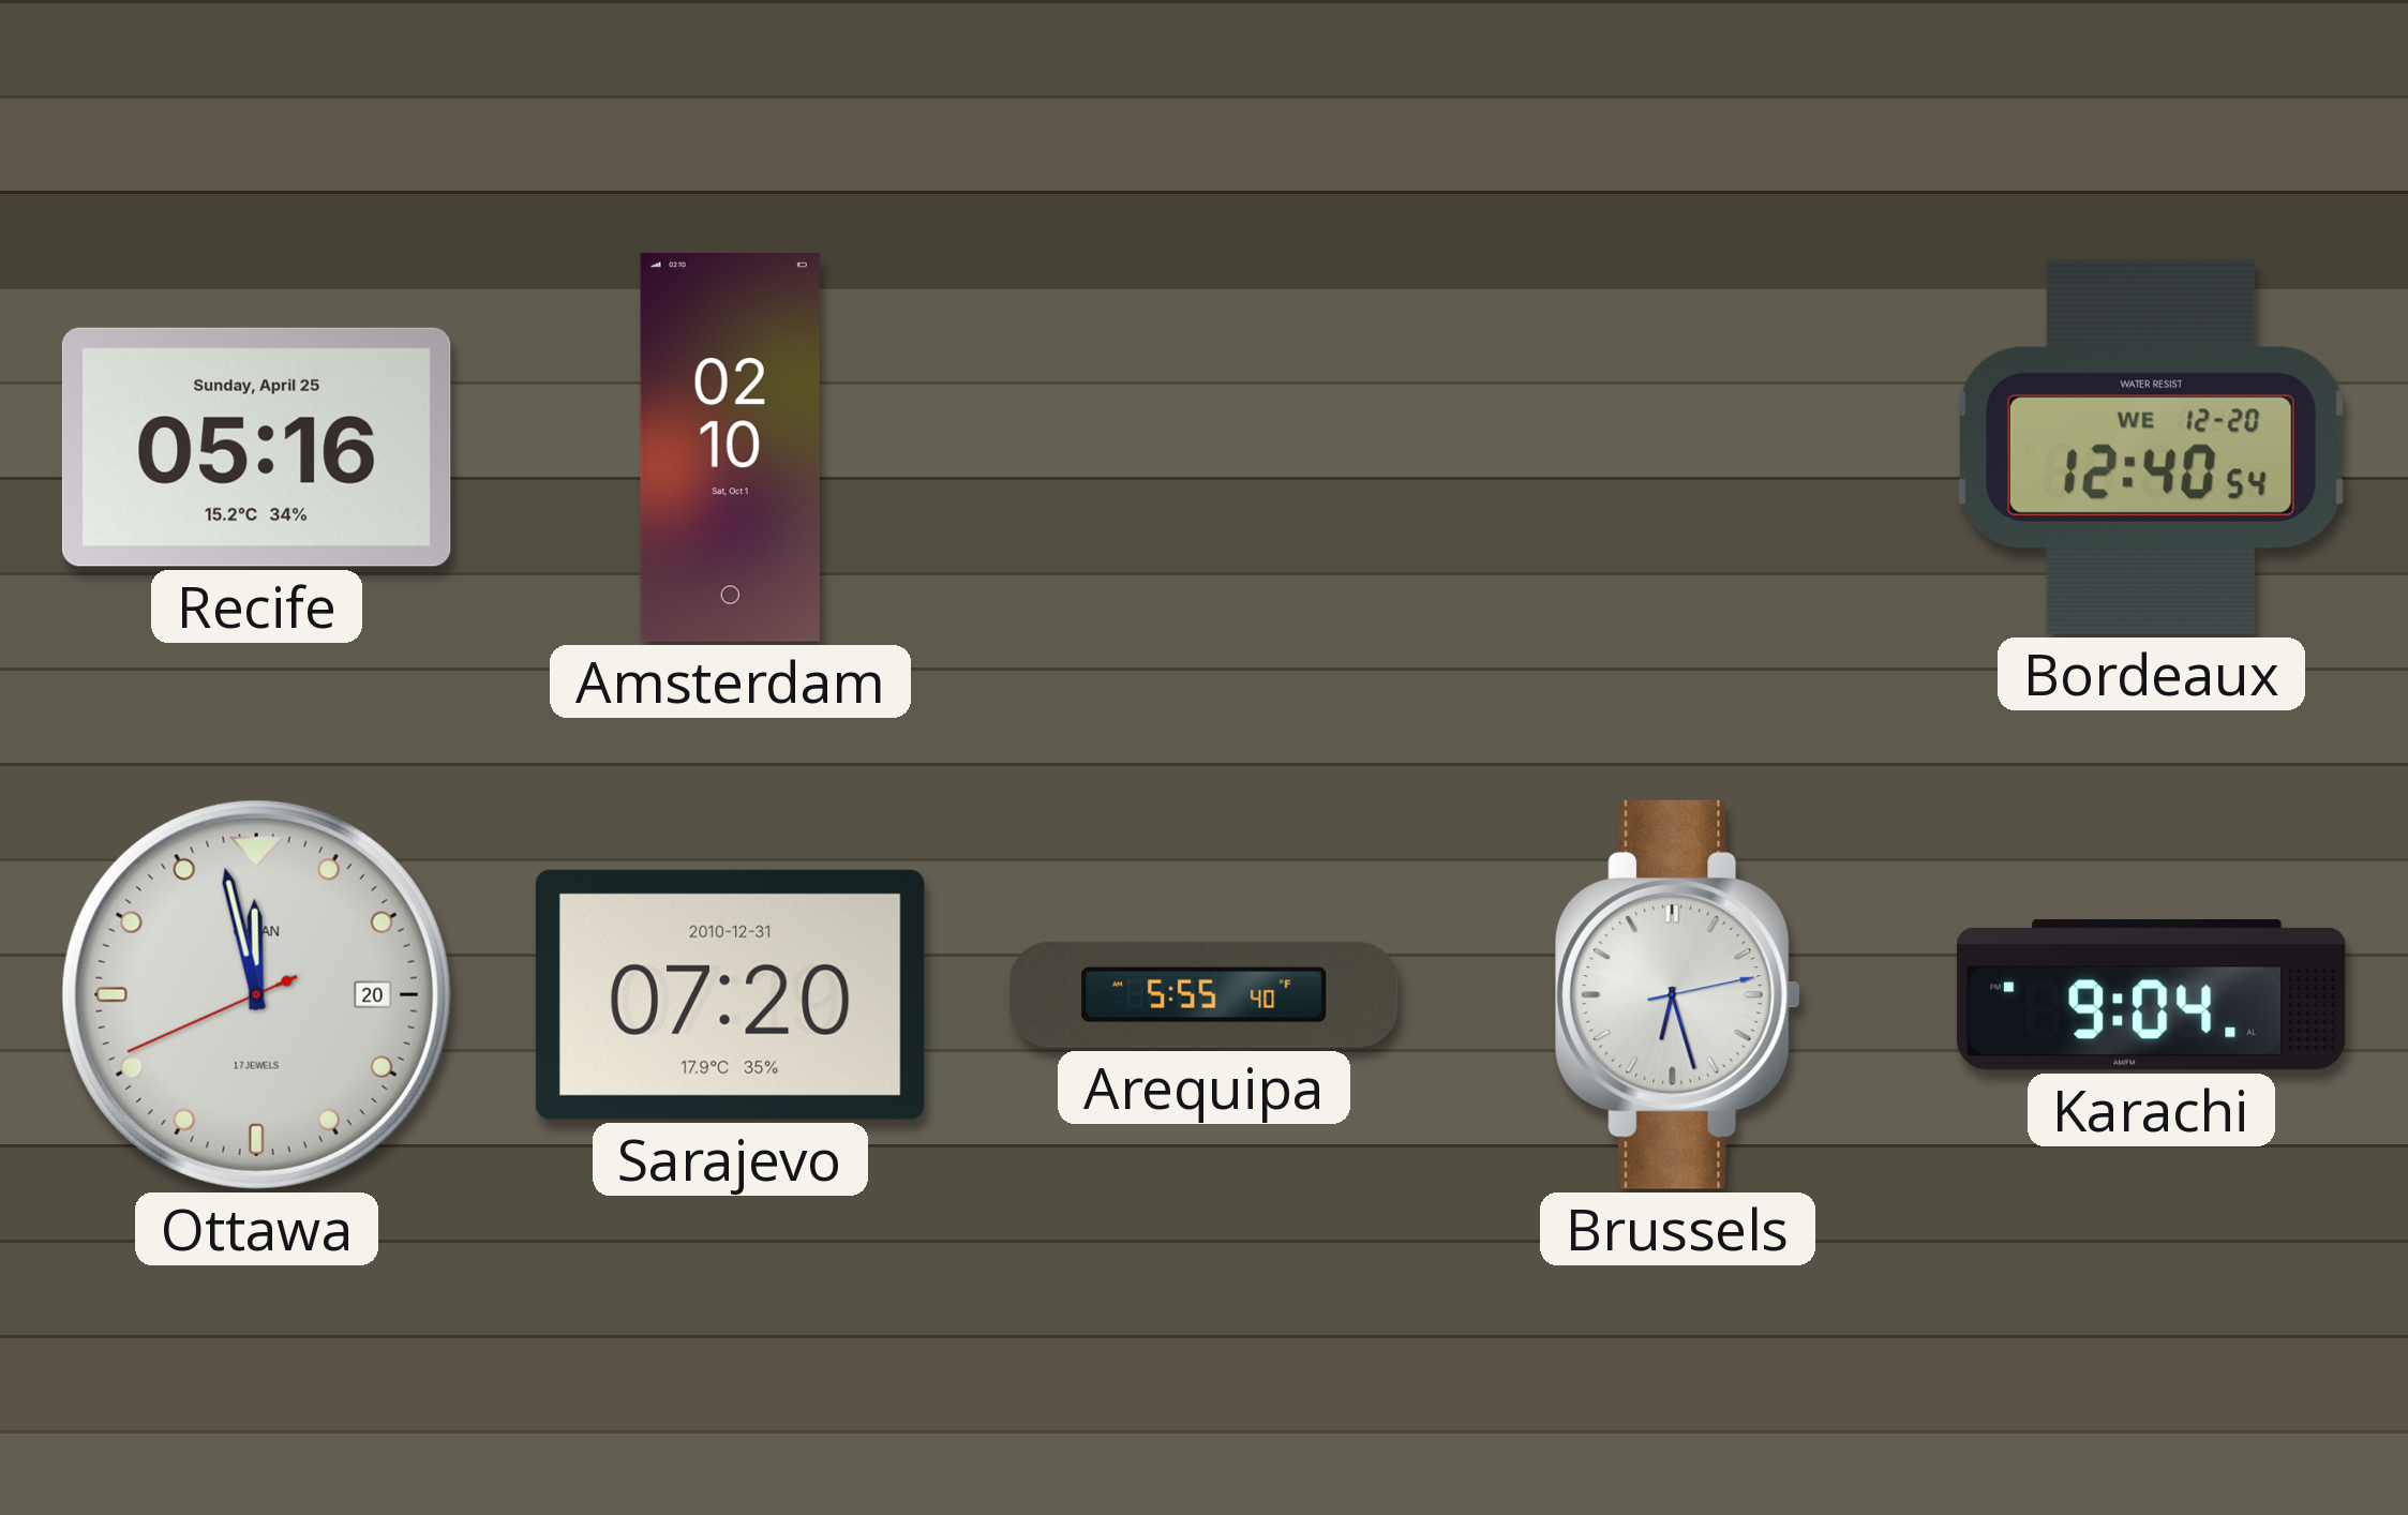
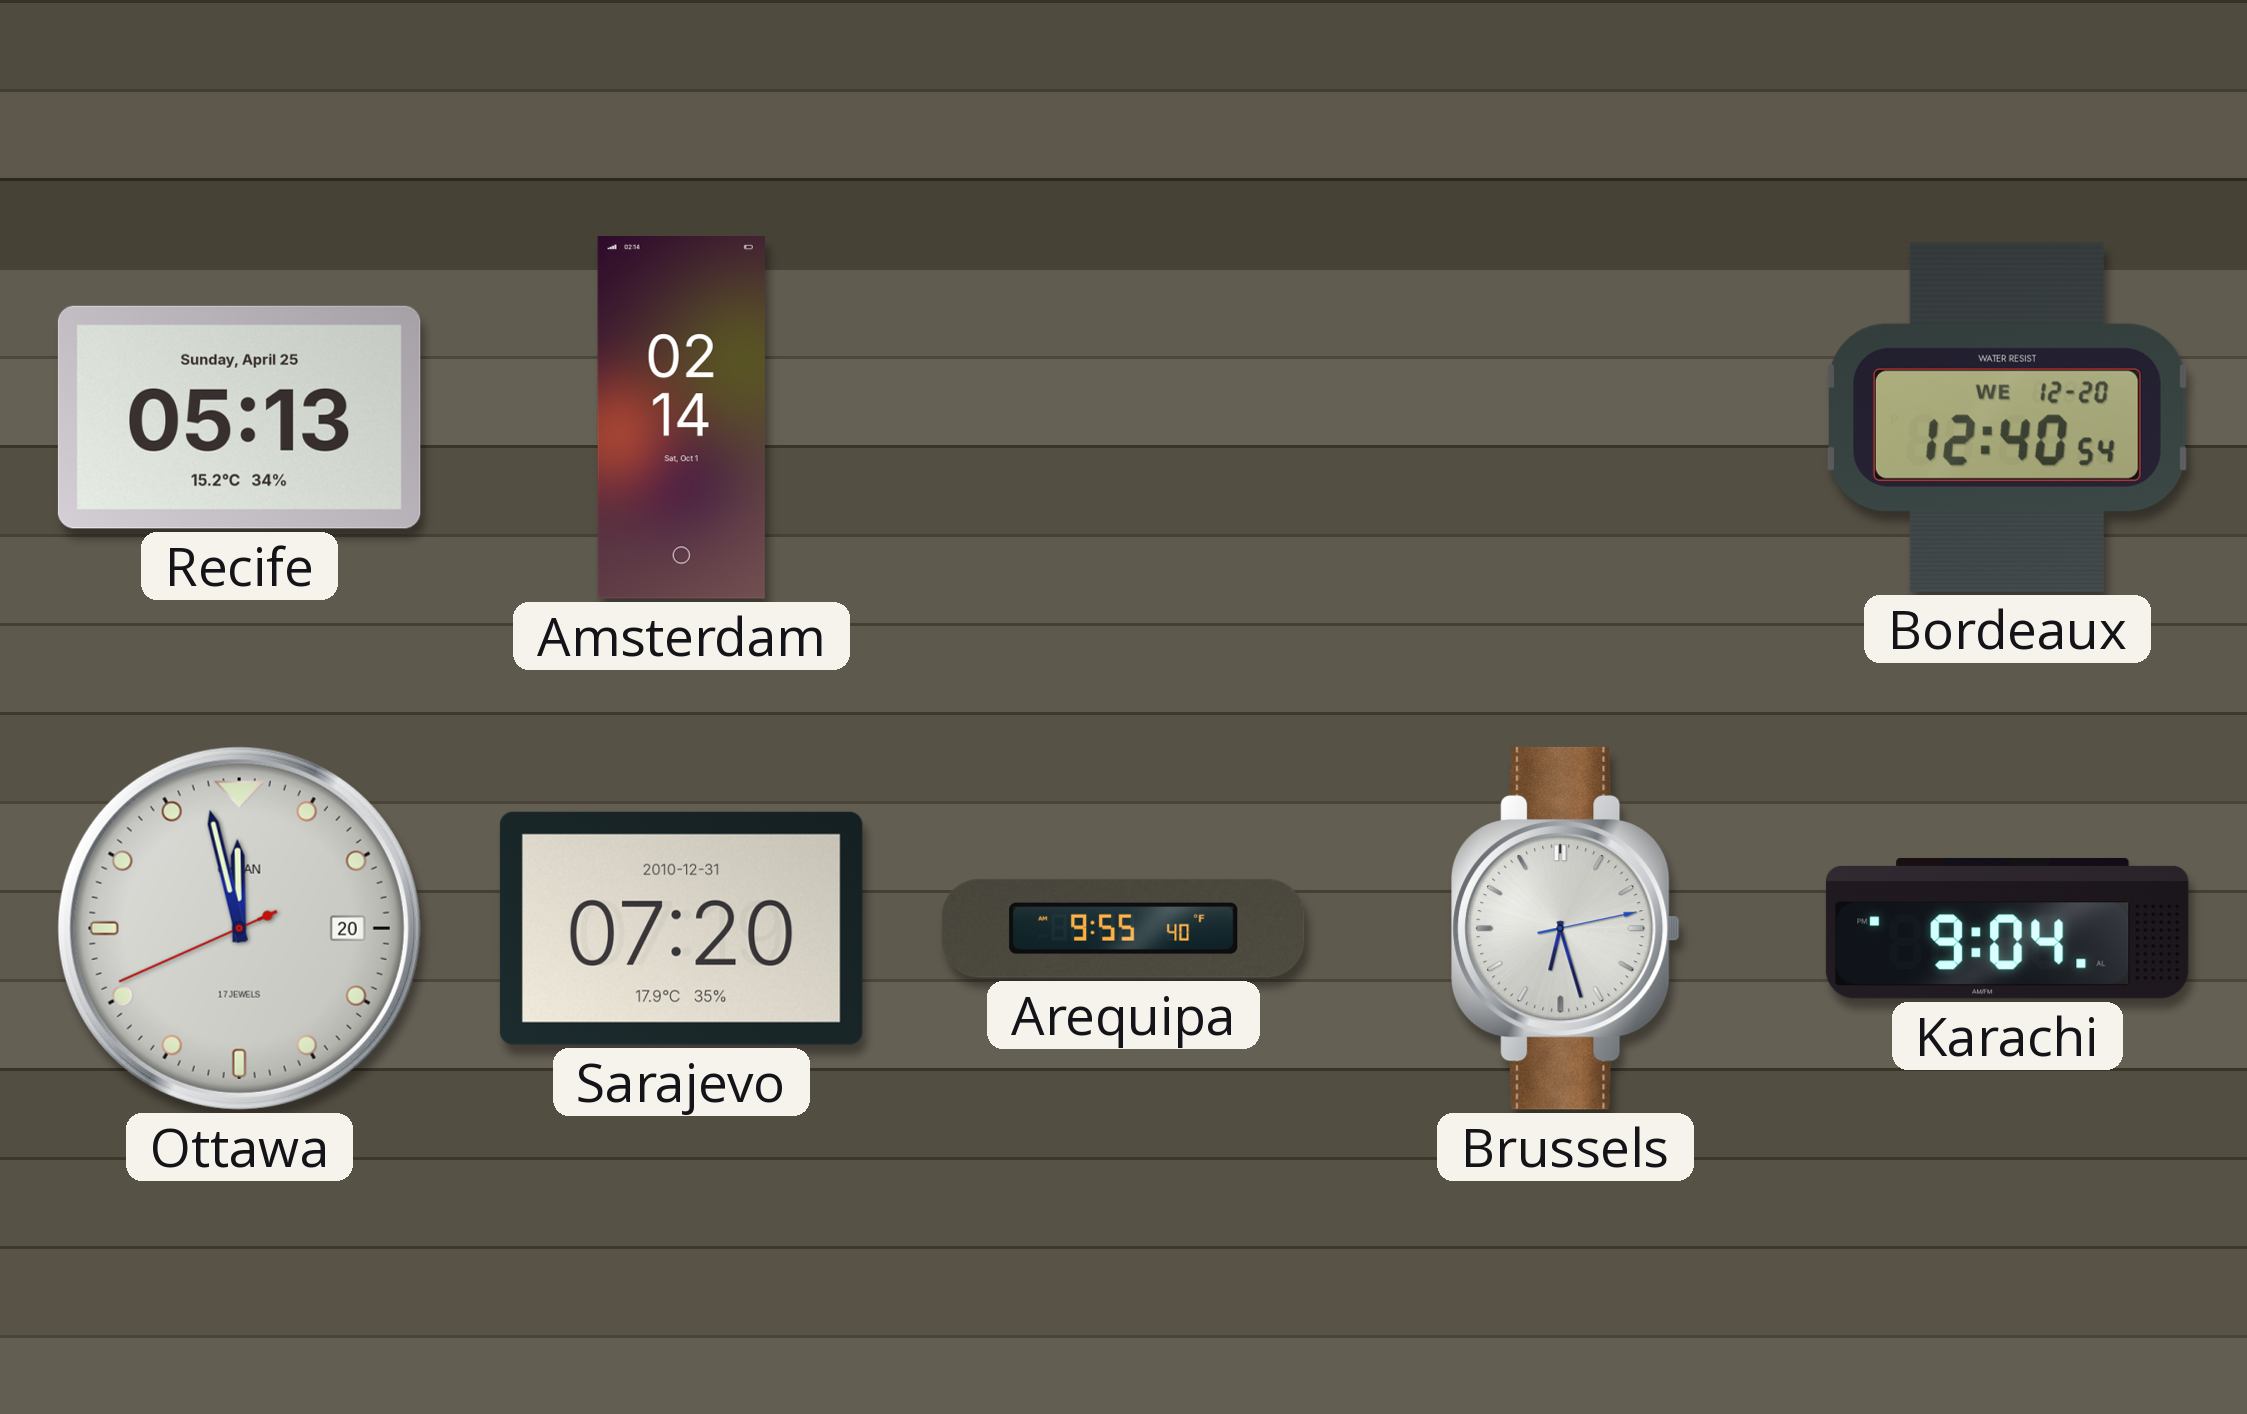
Recife: 05:16 -> 05:13 (239, 417)
Amsterdam: 02:10 -> 02:14 (681, 418)
Arequipa: 5:55 -> 9:55 (1123, 928)
